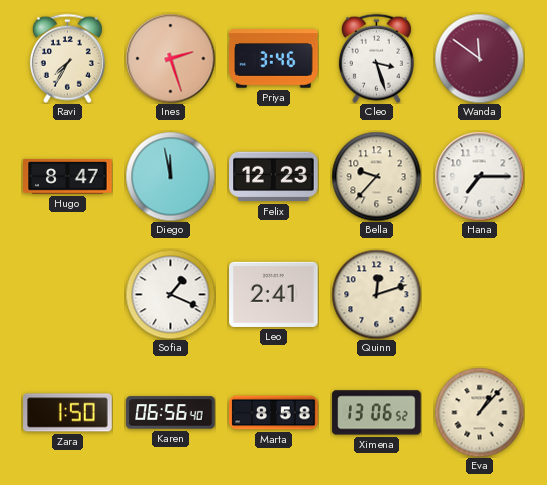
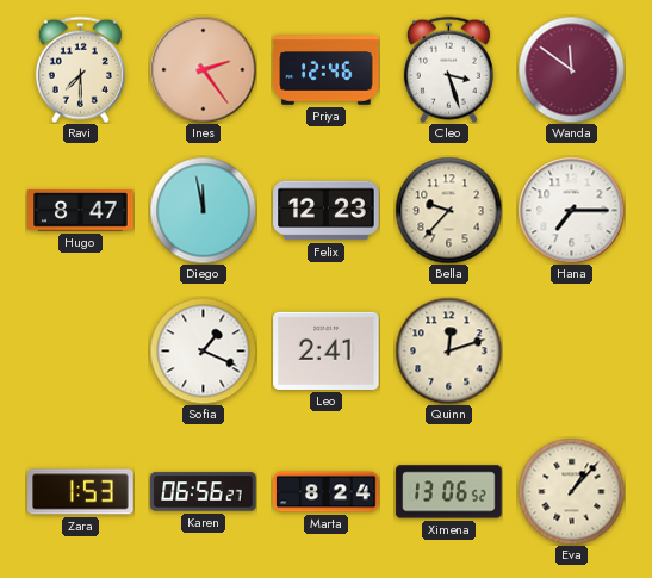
Ravi: 7:35 -> 7:30 (80, 69)
Ines: 2:27 -> 2:24 (203, 69)
Priya: 3:46 -> 12:46 (327, 70)
Zara: 1:50 -> 1:53 (81, 492)
Karen: 06:56:40 -> 06:56:27 (204, 492)
Marta: 8:58 -> 8:24 (327, 492)
